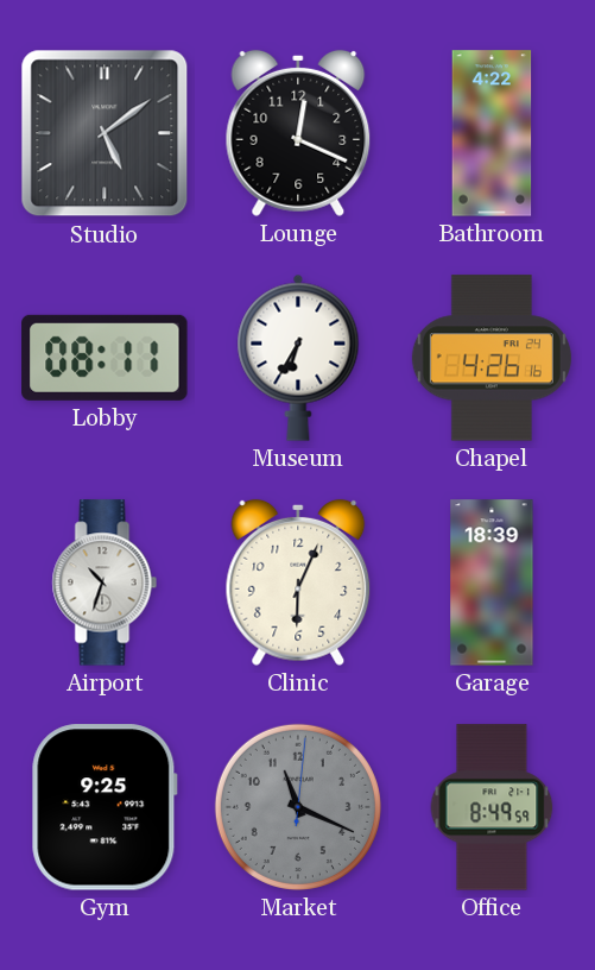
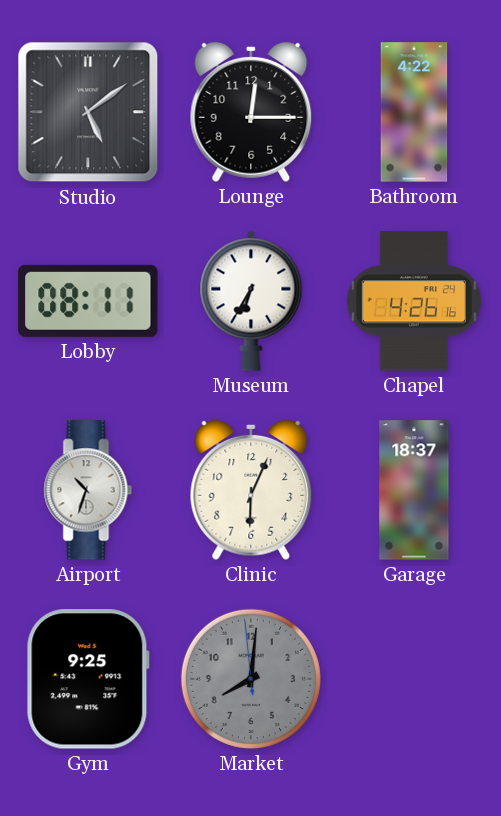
Lounge: 12:19 -> 12:15 (251, 112)
Garage: 18:39 -> 18:37 (414, 490)
Market: 11:19 -> 8:00 (251, 679)
Office: 8:49 -> none (492, 807)
